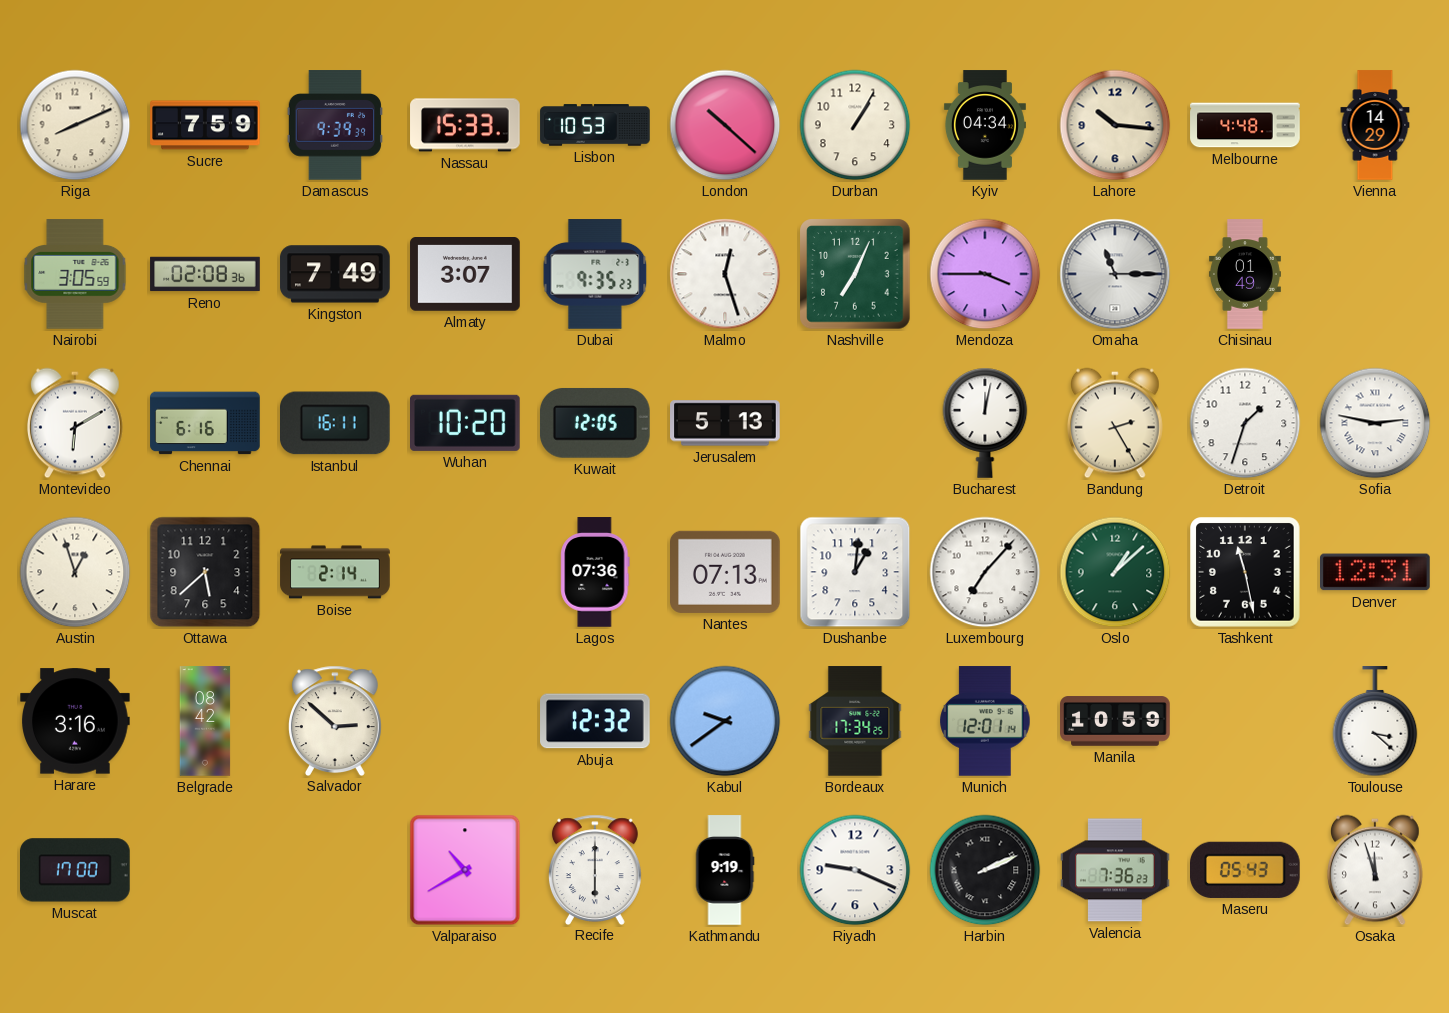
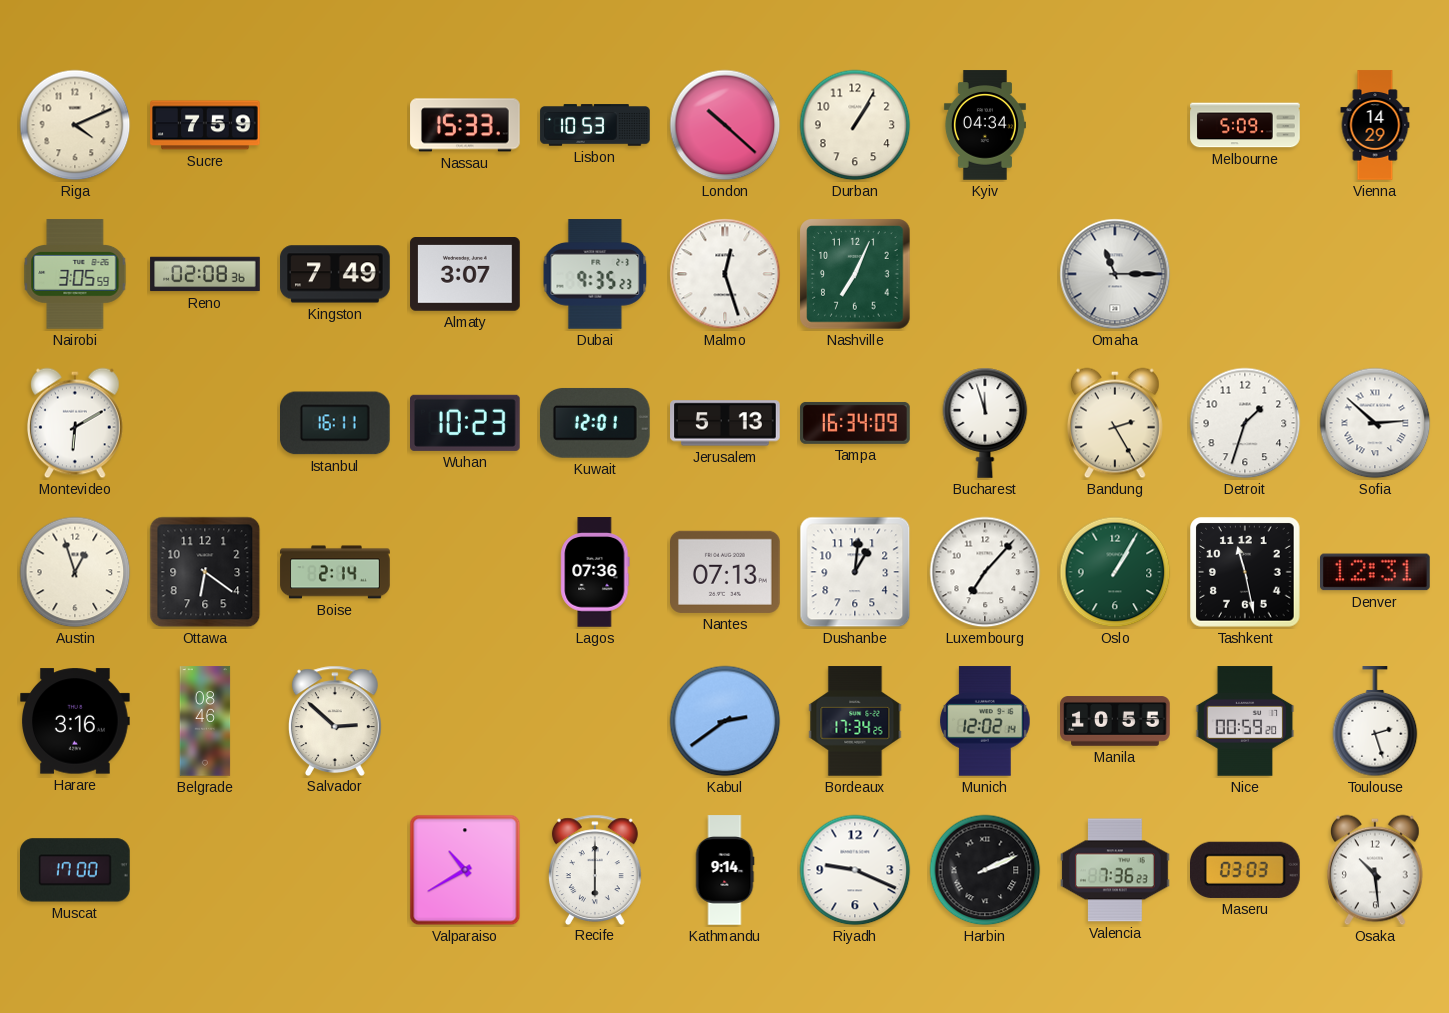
Riga: 8:11 -> 4:11 (75, 125)
Damascus: 9:39 -> none (335, 125)
Lahore: 10:16 -> none (1115, 125)
Melbourne: 4:48 -> 5:09 (1245, 125)
Mendoza: 3:45 -> none (985, 274)
Chisinau: 01:49 -> none (1245, 274)
Chennai: 6:16 -> none (205, 423)
Wuhan: 10:20 -> 10:23 (466, 423)
Kuwait: 12:05 -> 12:01 (595, 423)
Tampa: none -> 16:34 (855, 423)
Bucharest: 12:02 -> 11:57 (985, 423)
Sofia: 2:47 -> 2:52 (1375, 423)
Ottawa: 5:38 -> 6:21 (205, 572)
Oslo: 1:08 -> 1:05 (1115, 572)
Belgrade: 08:42 -> 08:46 (205, 721)
Abuja: 12:32 -> none (595, 721)
Kabul: 9:39 -> 2:39 (725, 721)
Munich: 12:01 -> 12:02 (985, 721)
Manila: 10:59 -> 10:55 (1115, 721)
Nice: none -> 00:59 (1245, 721)
Toulouse: 3:22 -> 2:27 (1375, 722)
Kathmandu: 9:19 -> 9:14 (725, 870)
Maseru: 05:43 -> 03:03 (1246, 870)
Osaka: 11:57 -> 10:29 (1375, 870)
